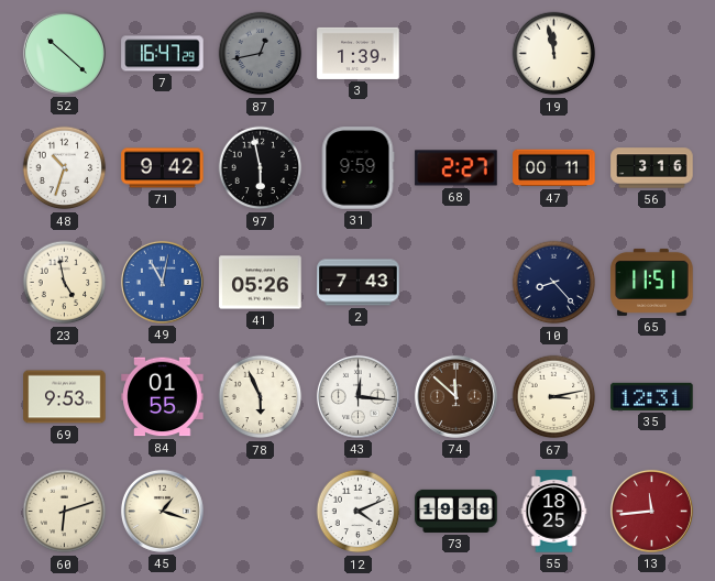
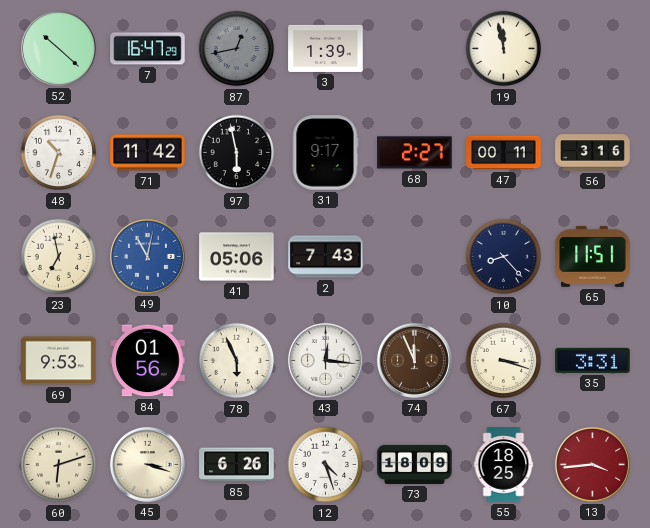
71: 9:42 -> 11:42 (148, 153)
31: 9:59 -> 9:17 (325, 153)
23: 4:58 -> 6:58 (59, 257)
41: 05:26 -> 05:06 (237, 257)
84: 01:55 -> 01:56 (148, 361)
74: 11:52 -> 11:56 (414, 360)
67: 3:13 -> 3:18 (504, 361)
35: 12:31 -> 3:31 (593, 360)
45: 1:18 -> 3:18 (147, 464)
85: none -> 6:26 (237, 465)
12: 4:11 -> 4:27 (326, 465)
73: 19:38 -> 18:09 (415, 464)
13: 11:44 -> 3:44 (592, 464)
